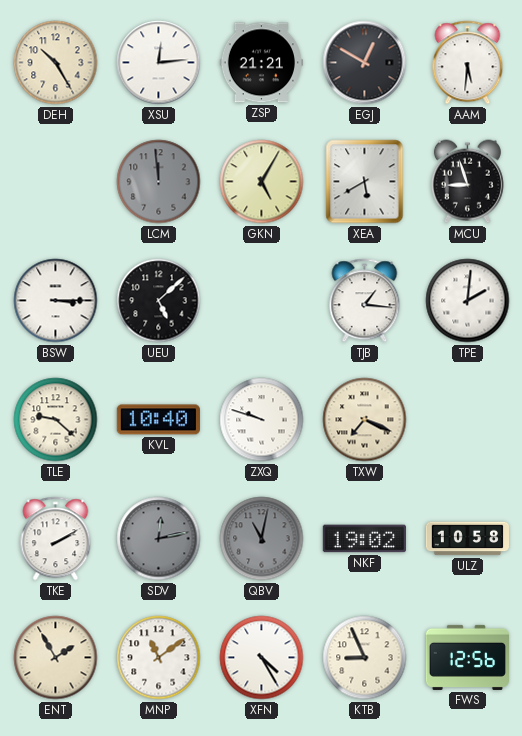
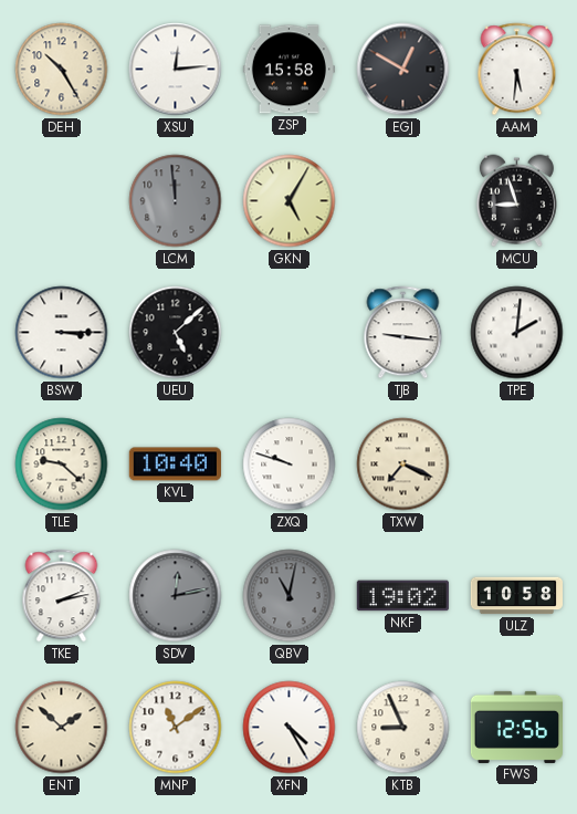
ZSP: 21:21 -> 15:58 (288, 70)
XEA: 5:40 -> none (365, 182)
TJB: 1:16 -> 9:16 (403, 333)
TKE: 2:10 -> 2:13 (62, 596)
ENT: 1:55 -> 1:52 (62, 728)
